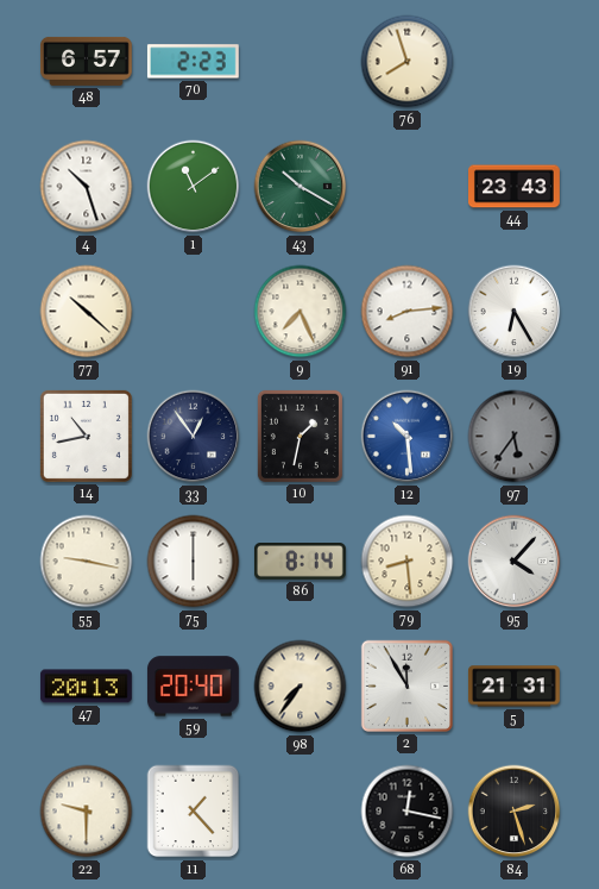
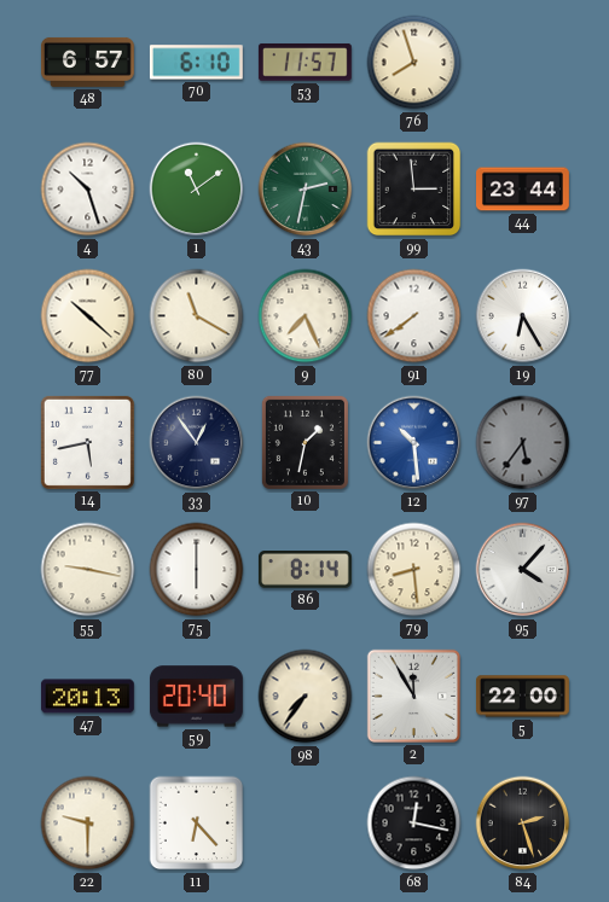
70: 2:23 -> 6:10 (196, 63)
53: none -> 11:57 (304, 62)
43: 10:20 -> 2:32 (306, 190)
99: none -> 2:59 (414, 190)
44: 23:43 -> 23:44 (523, 190)
80: none -> 11:20 (197, 316)
91: 8:14 -> 7:39 (414, 316)
14: 10:43 -> 5:43 (87, 442)
5: 21:31 -> 22:00 (522, 697)
11: 1:23 -> 6:23 (197, 824)
